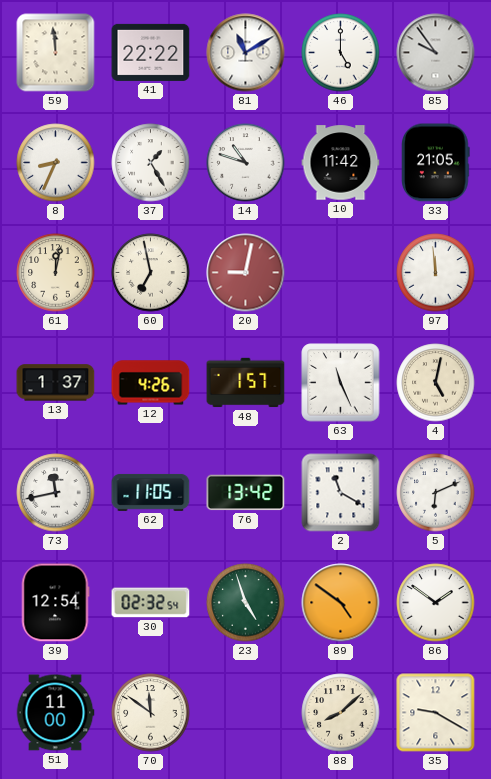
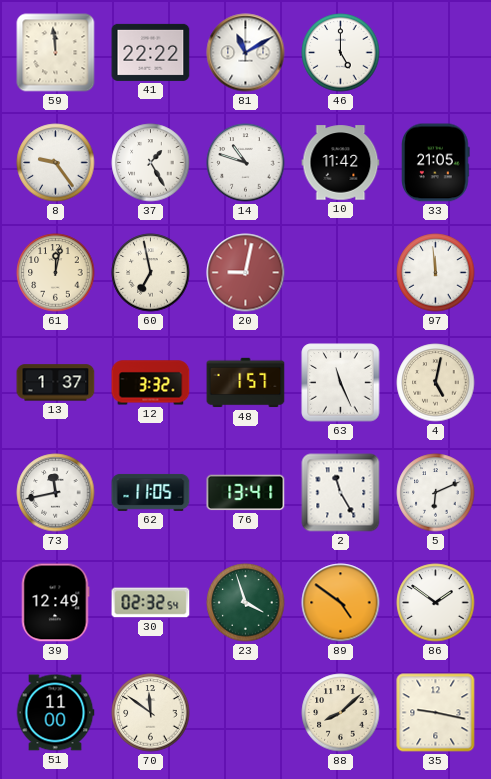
85: 9:54 -> none (436, 53)
8: 8:34 -> 9:24 (56, 163)
12: 4:26 -> 3:32 (151, 383)
76: 13:42 -> 13:41 (246, 493)
2: 11:20 -> 11:25 (341, 493)
39: 12:54 -> 12:49 (55, 603)
23: 4:57 -> 3:57 (246, 603)
35: 9:20 -> 9:17 (436, 713)
